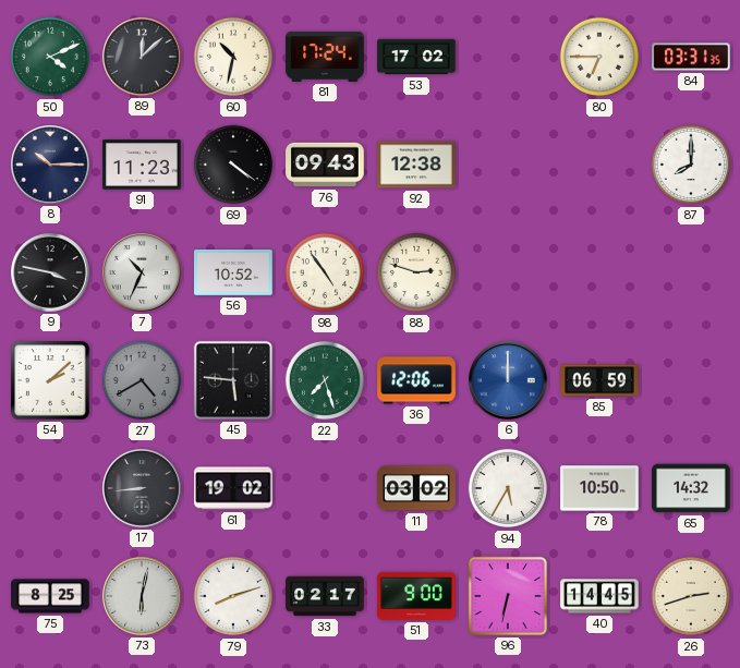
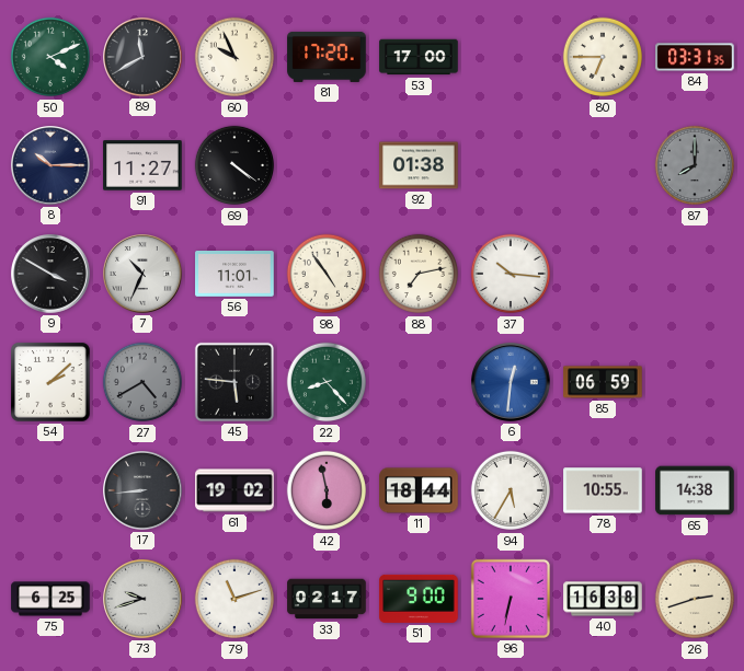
89: 12:08 -> 11:40 (142, 57)
60: 10:32 -> 9:56 (234, 57)
81: 17:24 -> 17:20 (327, 57)
53: 17:02 -> 17:00 (419, 57)
91: 11:23 -> 11:27 (142, 165)
76: 09:43 -> none (325, 165)
92: 12:38 -> 01:38 (419, 165)
87 dial: white -> grey (695, 165)
9: 3:47 -> 3:50 (50, 274)
56: 10:52 -> 11:01 (234, 275)
88: 2:48 -> 7:13 (419, 274)
37: none -> 10:16 (511, 274)
22: 7:27 -> 8:23 (327, 382)
36: 12:06 -> none (416, 380)
6: 12:00 -> 12:31 (511, 382)
42: none -> 5:58 (327, 490)
11: 03:02 -> 18:44 (419, 490)
78: 10:50 -> 10:55 (603, 490)
65: 14:32 -> 14:38 (695, 490)
75: 8:25 -> 6:25 (50, 599)
73: 6:02 -> 9:42 (142, 599)
79: 8:12 -> 11:12 (234, 599)
40: 14:45 -> 16:38 (603, 599)
